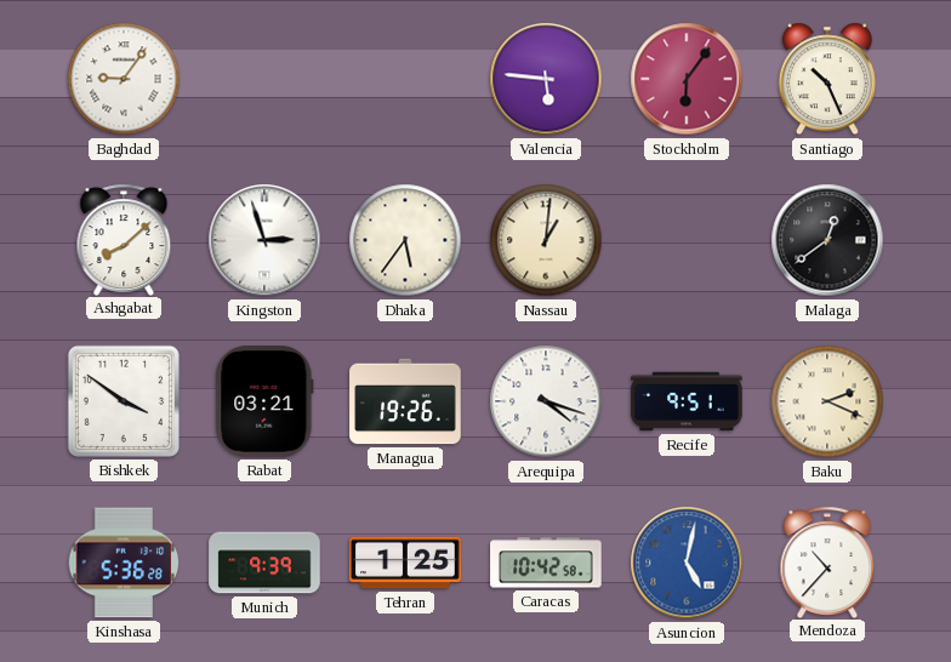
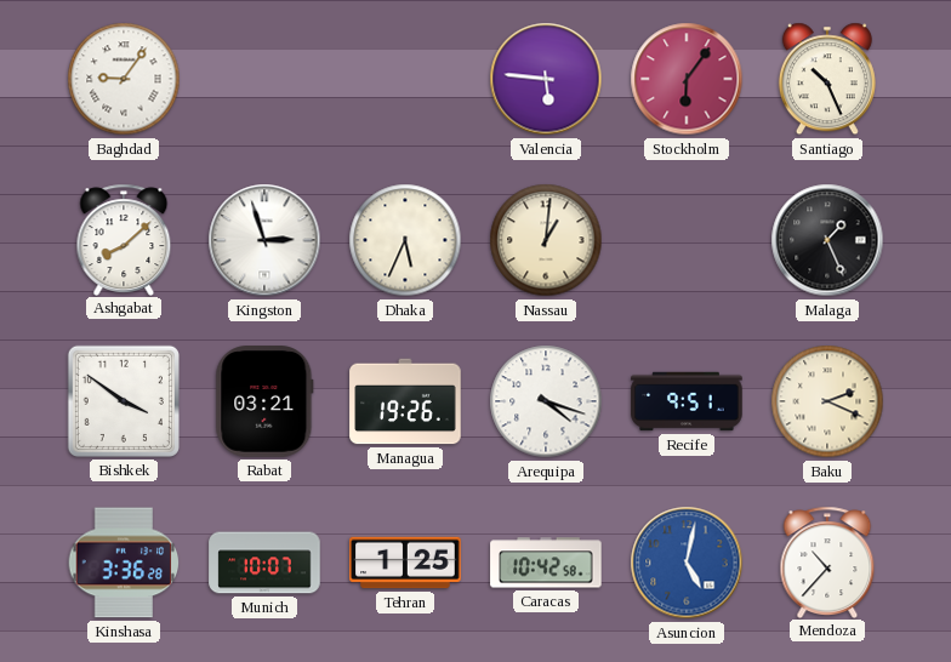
Dhaka: 5:36 -> 5:34 (405, 240)
Malaga: 12:39 -> 1:26 (827, 240)
Kinshasa: 5:36 -> 3:36 (124, 563)
Munich: 9:39 -> 10:07 (264, 563)
